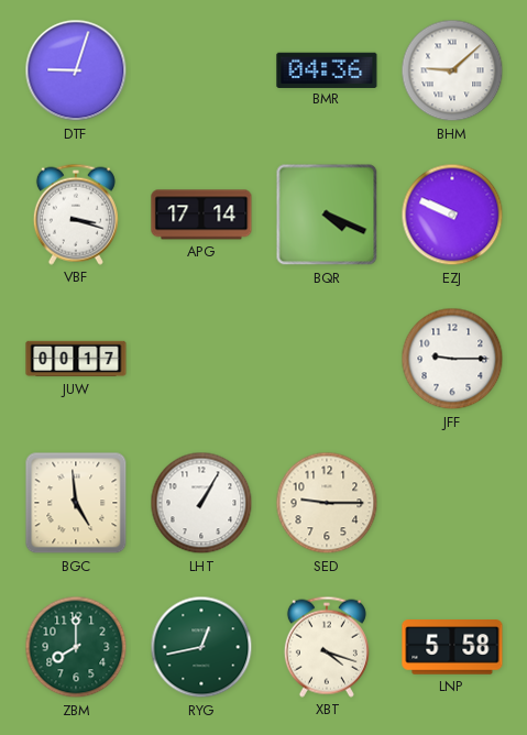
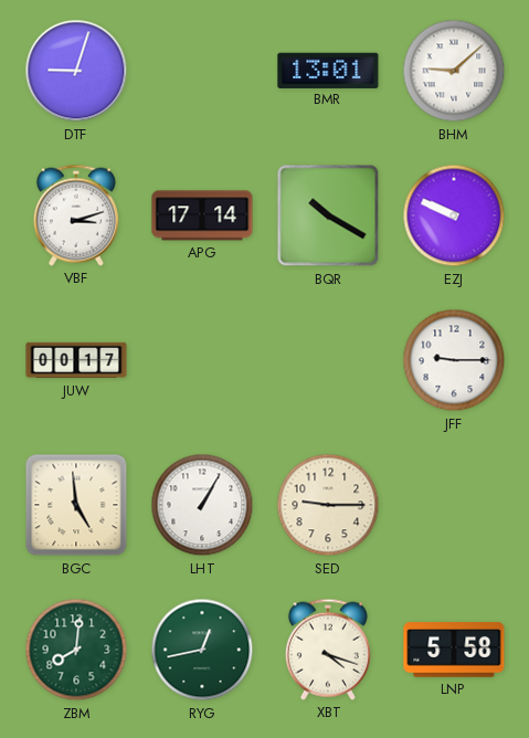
BMR: 04:36 -> 13:01 (328, 70)
VBF: 3:18 -> 3:12 (76, 215)
BQR: 4:19 -> 10:20 (328, 215)
ZBM: 8:00 -> 8:01 (76, 650)
